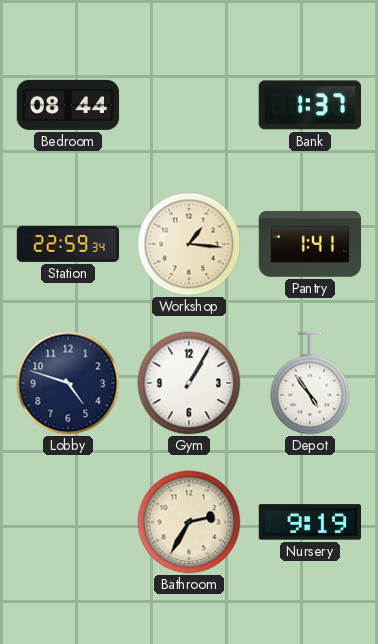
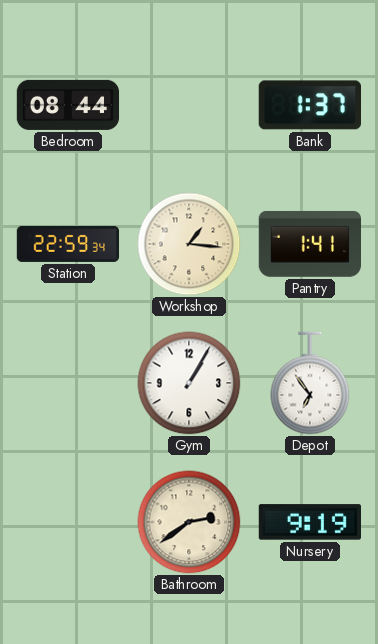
Lobby: 4:48 -> none (68, 383)
Depot: 4:54 -> 6:54 (310, 383)
Bathroom: 2:35 -> 2:39 (189, 522)
